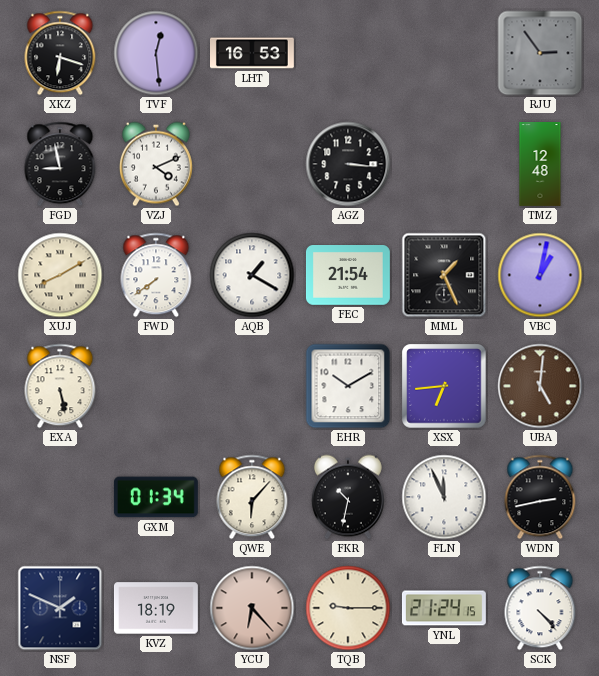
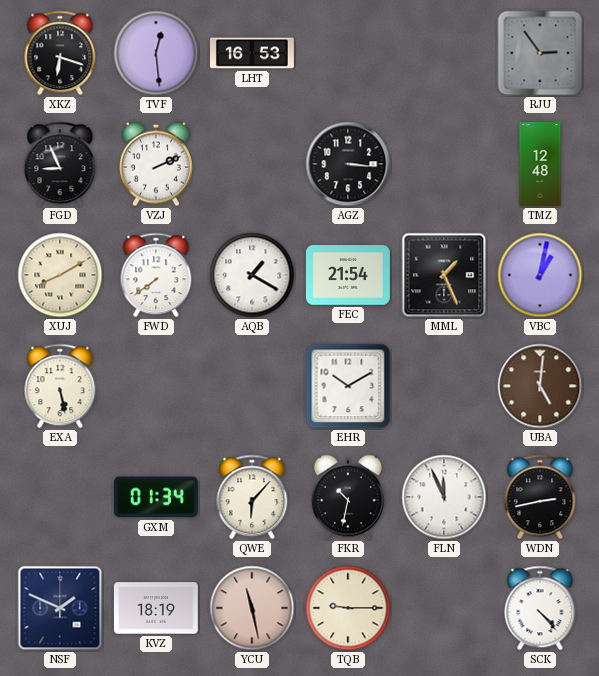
FGD: 8:58 -> 8:56 (60, 164)
VZJ: 4:11 -> 2:11 (156, 164)
XSX: 6:44 -> none (444, 386)
YCU: 6:23 -> 11:28 (252, 608)
YNL: 21:24 -> none (444, 608)
